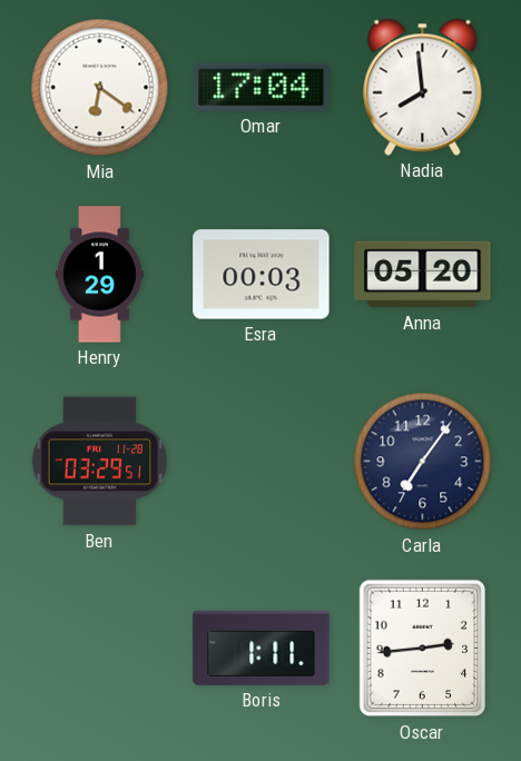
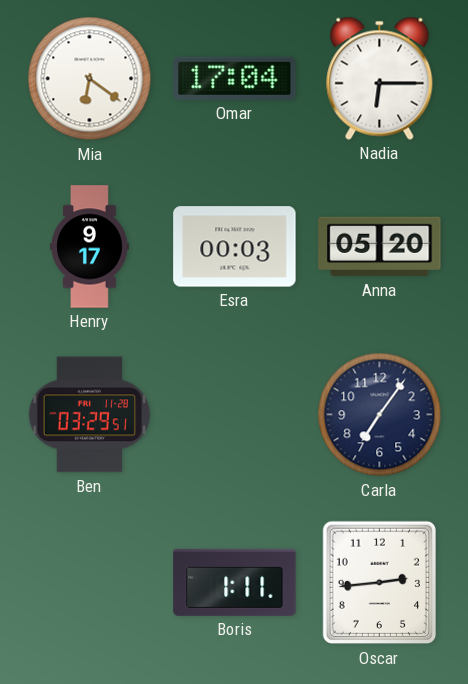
Nadia: 7:59 -> 6:15 (380, 78)
Henry: 1:29 -> 9:17 (90, 247)
